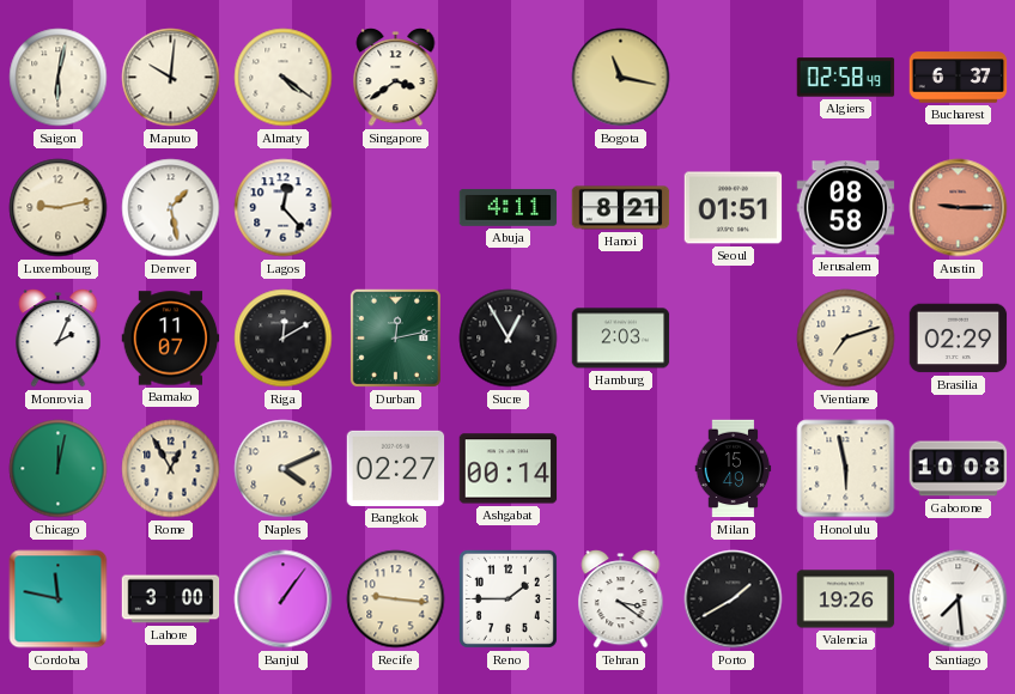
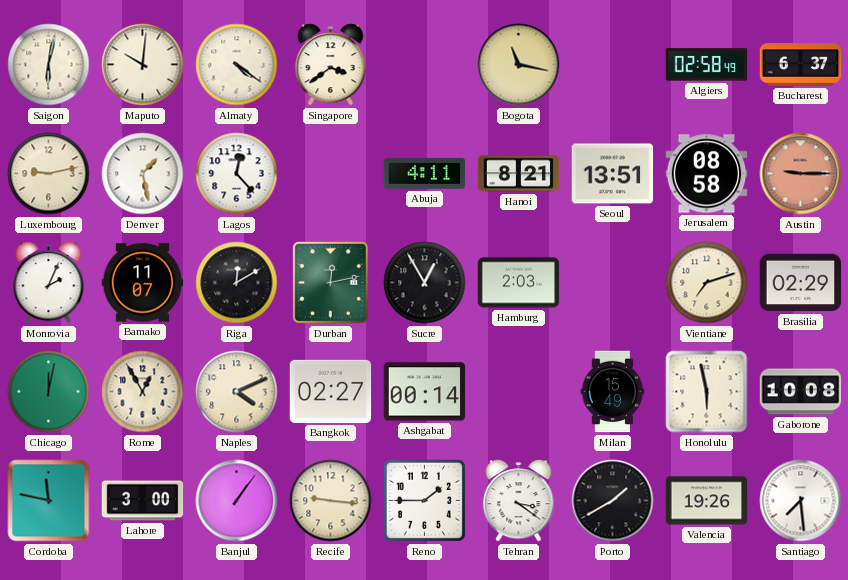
Seoul: 01:51 -> 13:51 (613, 174)
